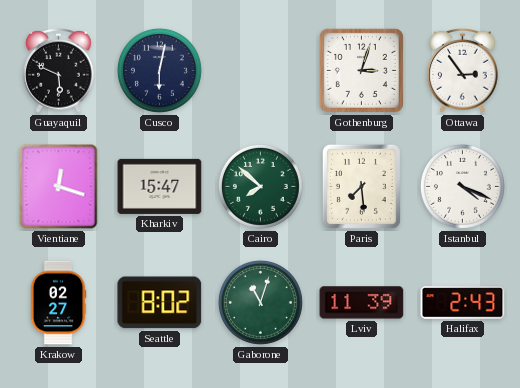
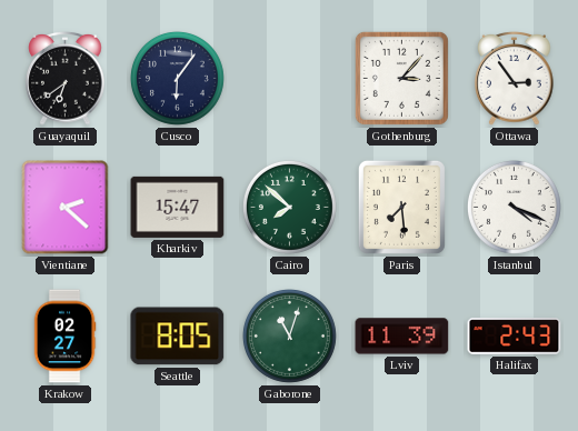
Guayaquil: 5:49 -> 6:39 (66, 78)
Cusco: 6:02 -> 6:06 (177, 78)
Gothenburg: 3:03 -> 3:07 (401, 78)
Vientiane: 12:18 -> 2:22 (66, 208)
Seattle: 8:02 -> 8:05 (178, 337)
